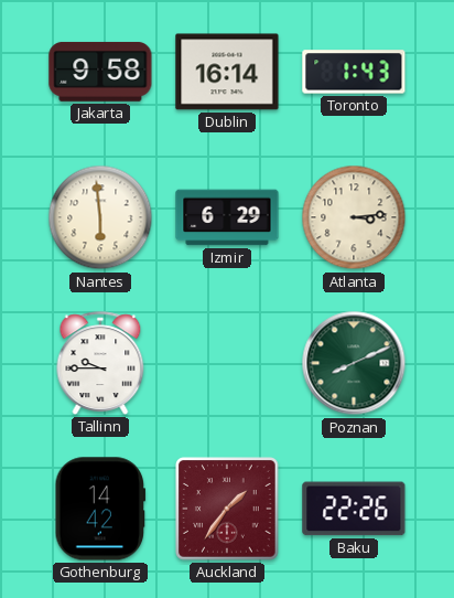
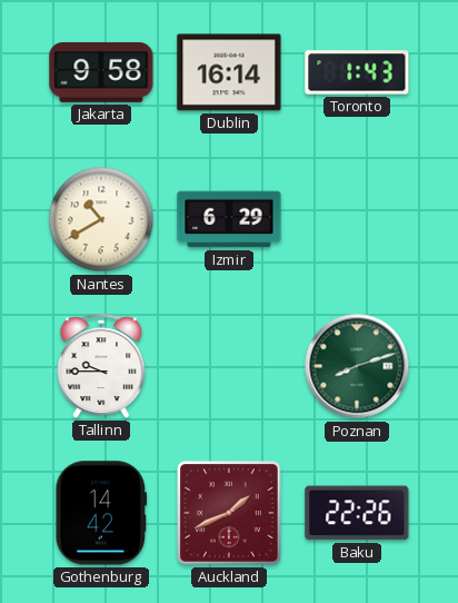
Nantes: 5:59 -> 10:40 (101, 219)
Atlanta: 3:14 -> none (354, 217)
Poznan: 8:11 -> 8:12 (357, 366)
Auckland: 1:36 -> 1:41 (229, 513)
